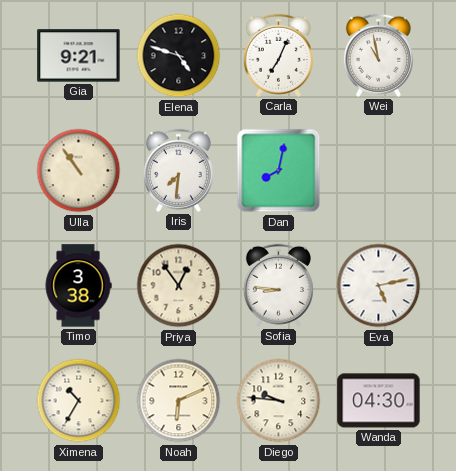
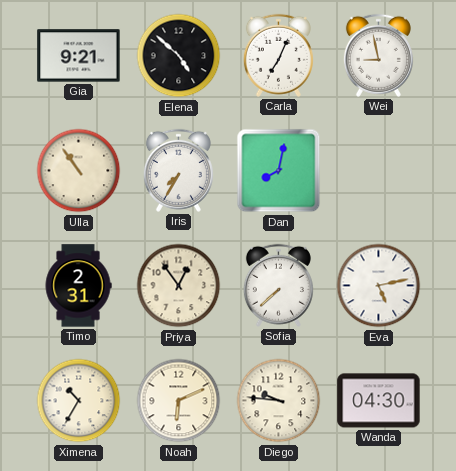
Elena: 4:48 -> 4:52 (179, 56)
Wei: 10:58 -> 8:58 (378, 55)
Iris: 7:31 -> 7:35 (178, 170)
Timo: 3:38 -> 2:31 (78, 286)
Sofia: 8:46 -> 7:38 (278, 285)
